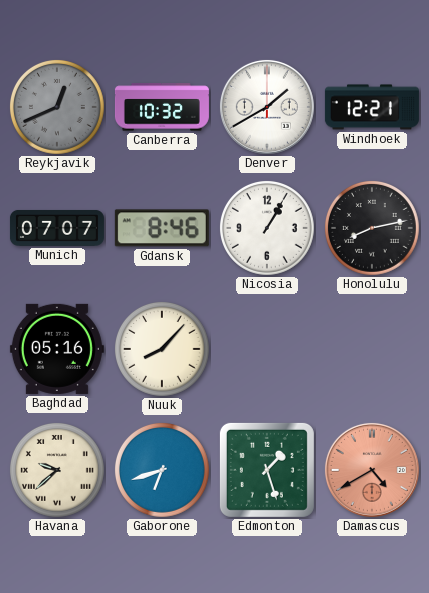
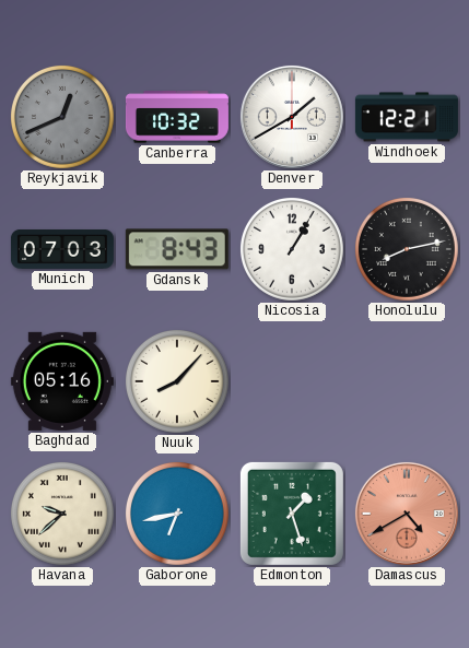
Munich: 07:07 -> 07:03 (62, 249)
Gdansk: 8:46 -> 8:43 (177, 249)
Gaborone: 6:42 -> 6:43 (177, 514)
